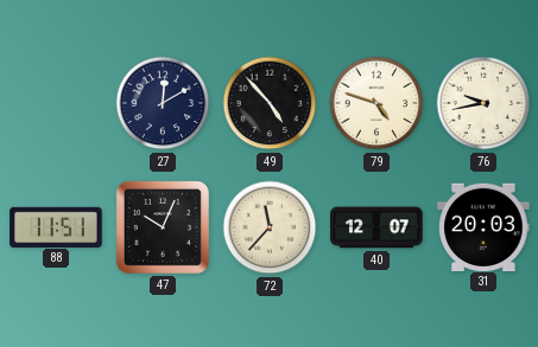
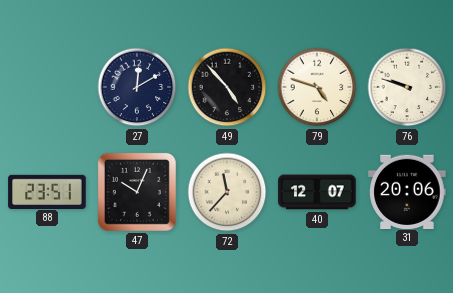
76: 9:43 -> 9:48 (407, 87)
88: 11:51 -> 23:51 (47, 191)
31: 20:03 -> 20:06 (407, 191)
